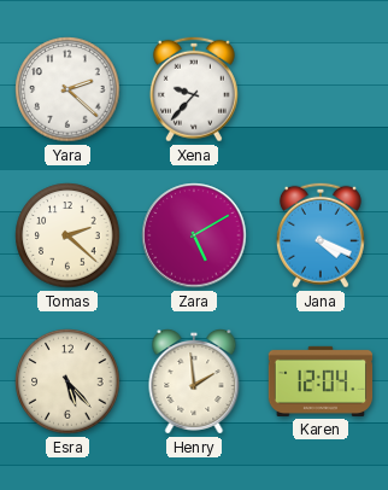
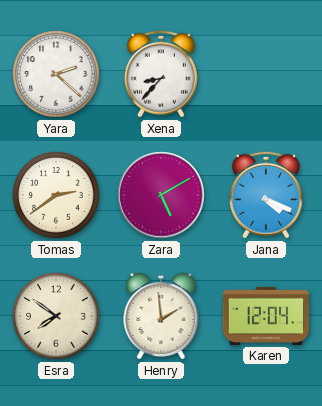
Xena: 9:37 -> 8:37 (161, 74)
Tomas: 2:22 -> 2:39 (56, 195)
Esra: 5:23 -> 7:51 (56, 316)
